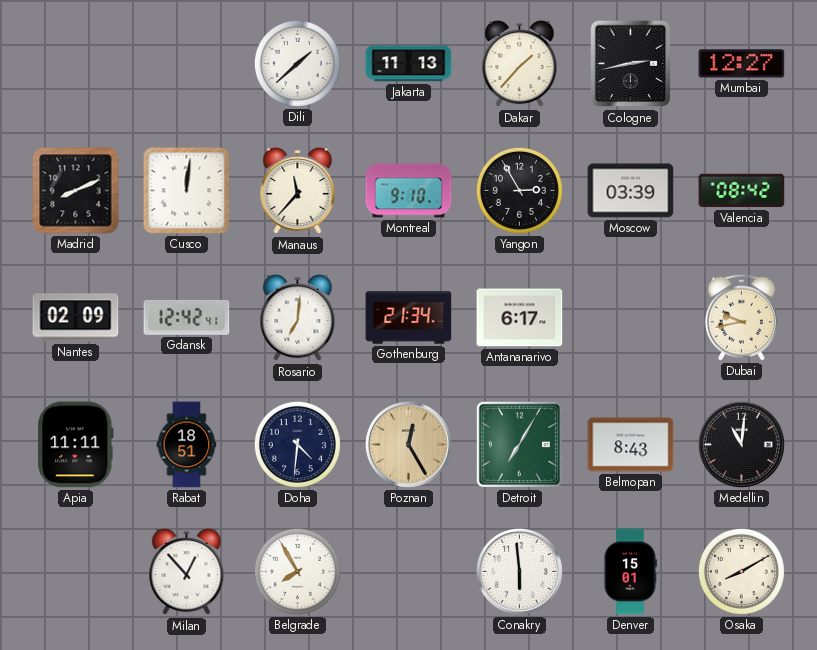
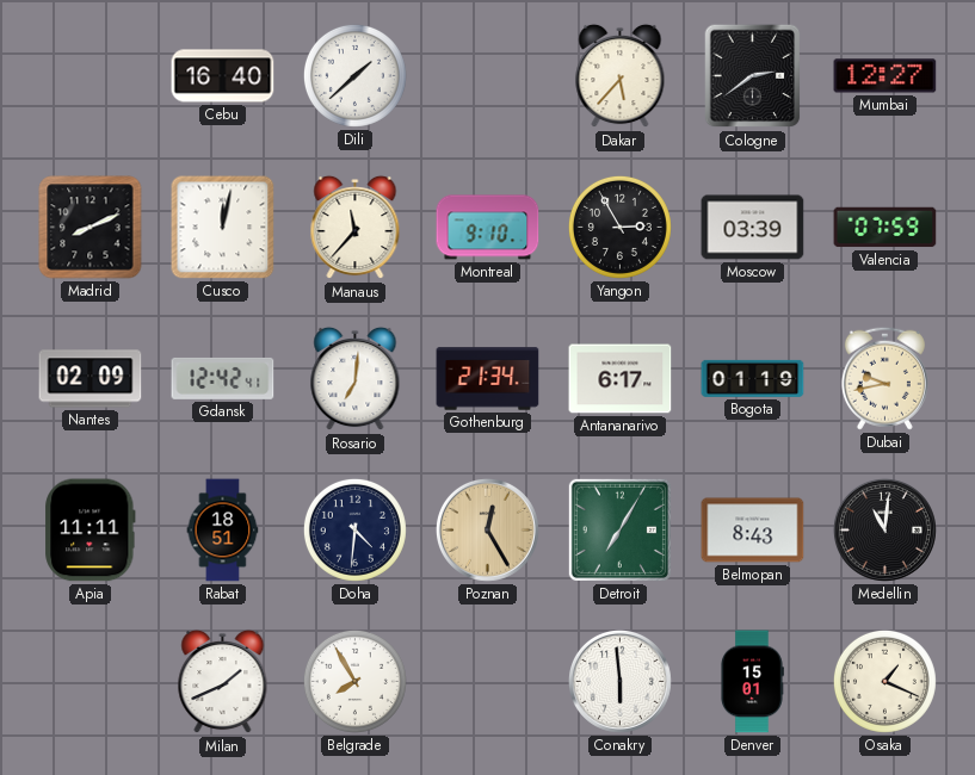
Cebu: none -> 16:40 (223, 76)
Jakarta: 11:13 -> none (409, 64)
Dakar: 1:37 -> 5:37 (621, 76)
Cologne: 2:43 -> 2:39 (753, 76)
Cusco: 12:01 -> 12:02 (223, 228)
Valencia: 08:42 -> 07:59 (885, 228)
Bogota: none -> 01:19 (753, 378)
Milan: 12:53 -> 1:41 (223, 682)
Osaka: 8:10 -> 1:19 (884, 681)
